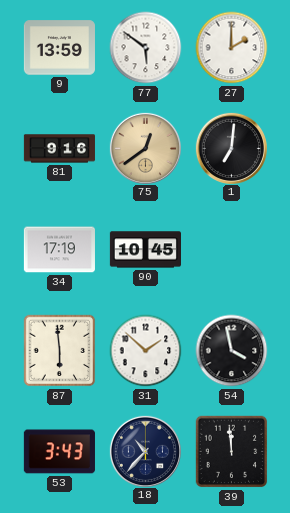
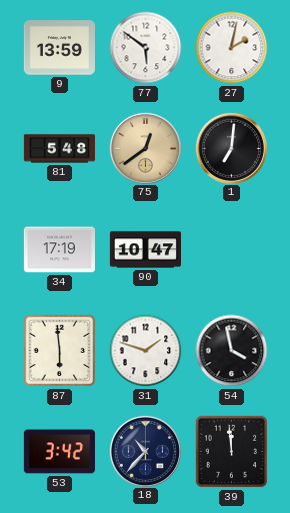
27: 2:00 -> 2:02 (232, 48)
81: 9:16 -> 5:48 (59, 149)
90: 10:45 -> 10:47 (145, 250)
31: 1:52 -> 1:48 (146, 351)
53: 3:43 -> 3:42 (59, 452)
